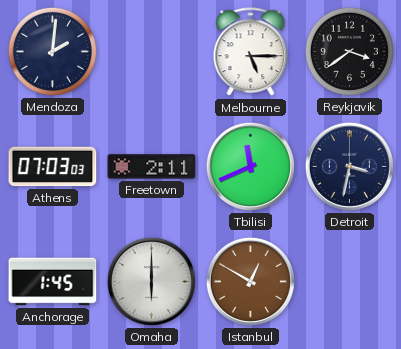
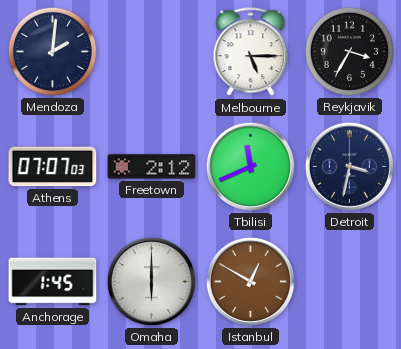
Reykjavik: 3:39 -> 3:35 (349, 51)
Athens: 07:03 -> 07:07 (53, 167)
Freetown: 2:11 -> 2:12 (152, 167)
